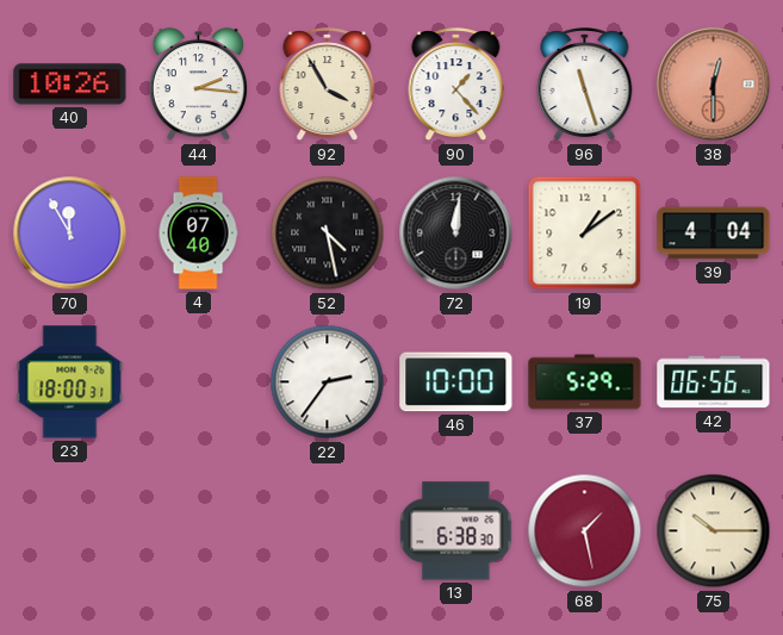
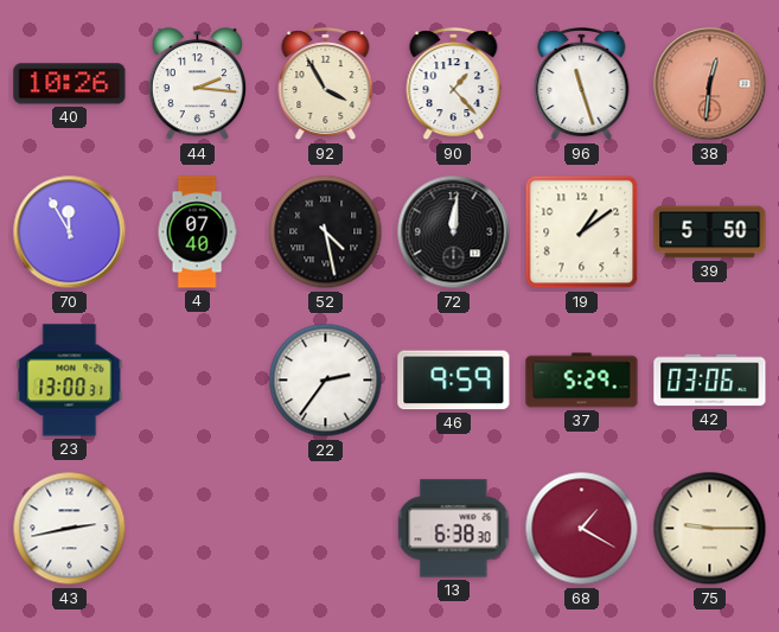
38: 12:30 -> 12:31 (710, 84)
39: 4:04 -> 5:50 (710, 232)
23: 18:00 -> 13:00 (70, 381)
46: 10:00 -> 9:59 (454, 381)
42: 06:56 -> 03:06 (710, 381)
43: none -> 2:43 (70, 529)
68: 1:28 -> 1:20 (582, 529)
75: 10:15 -> 9:15 (710, 529)
